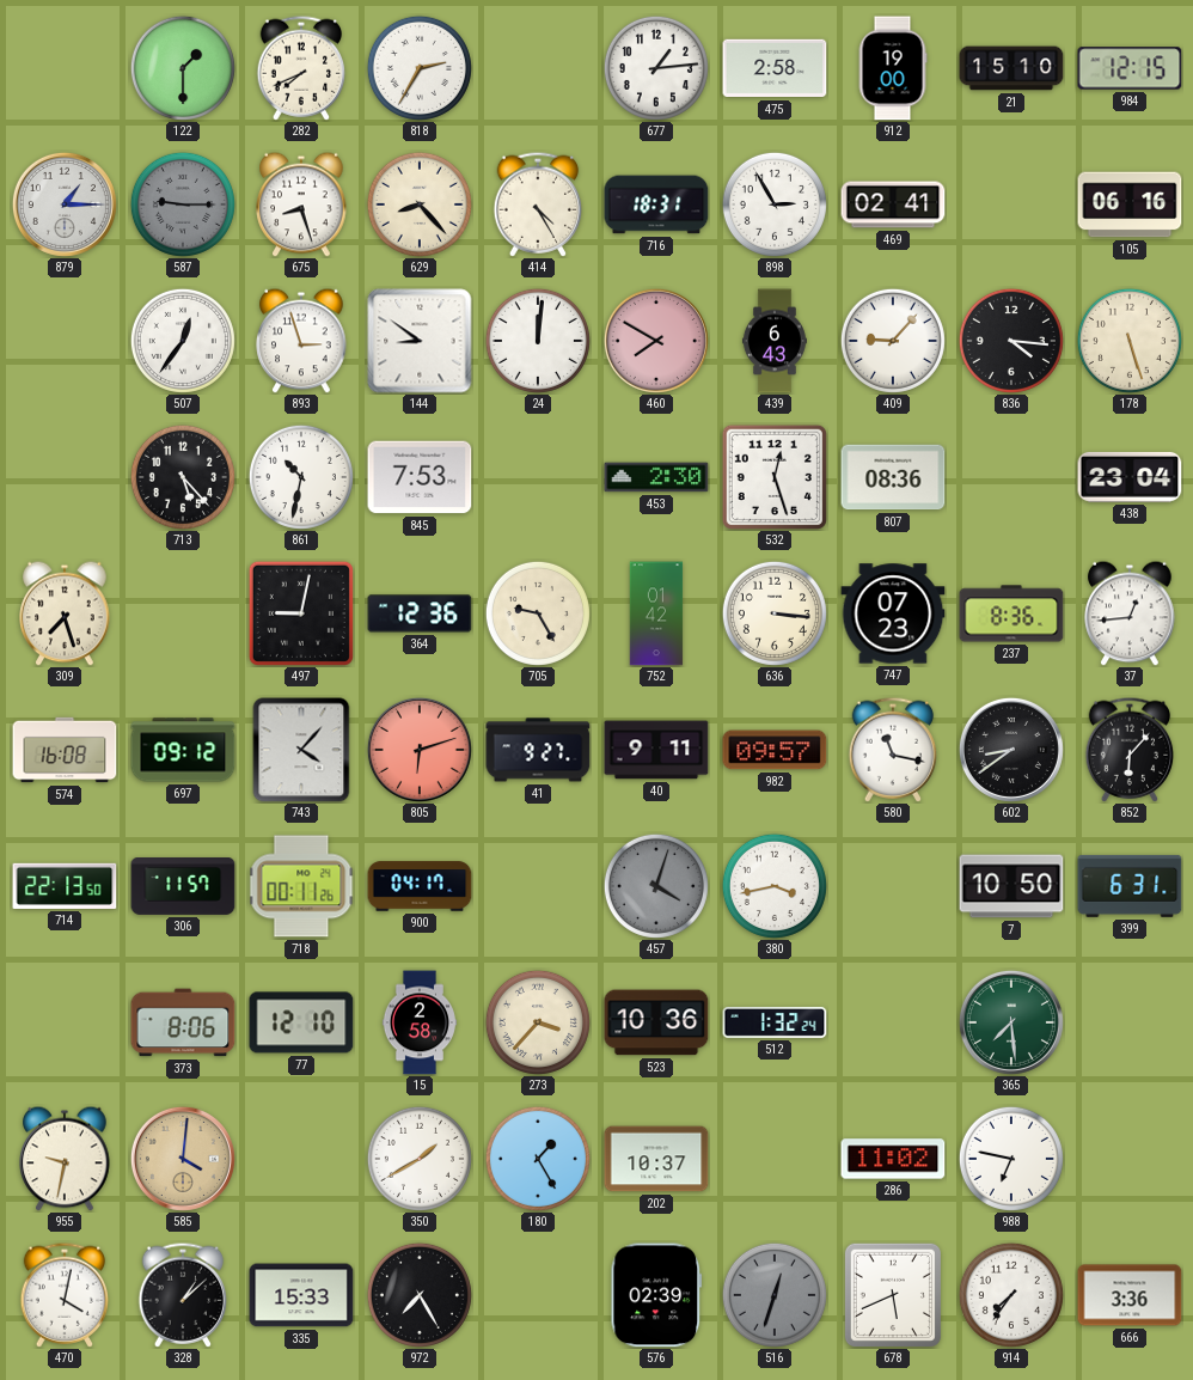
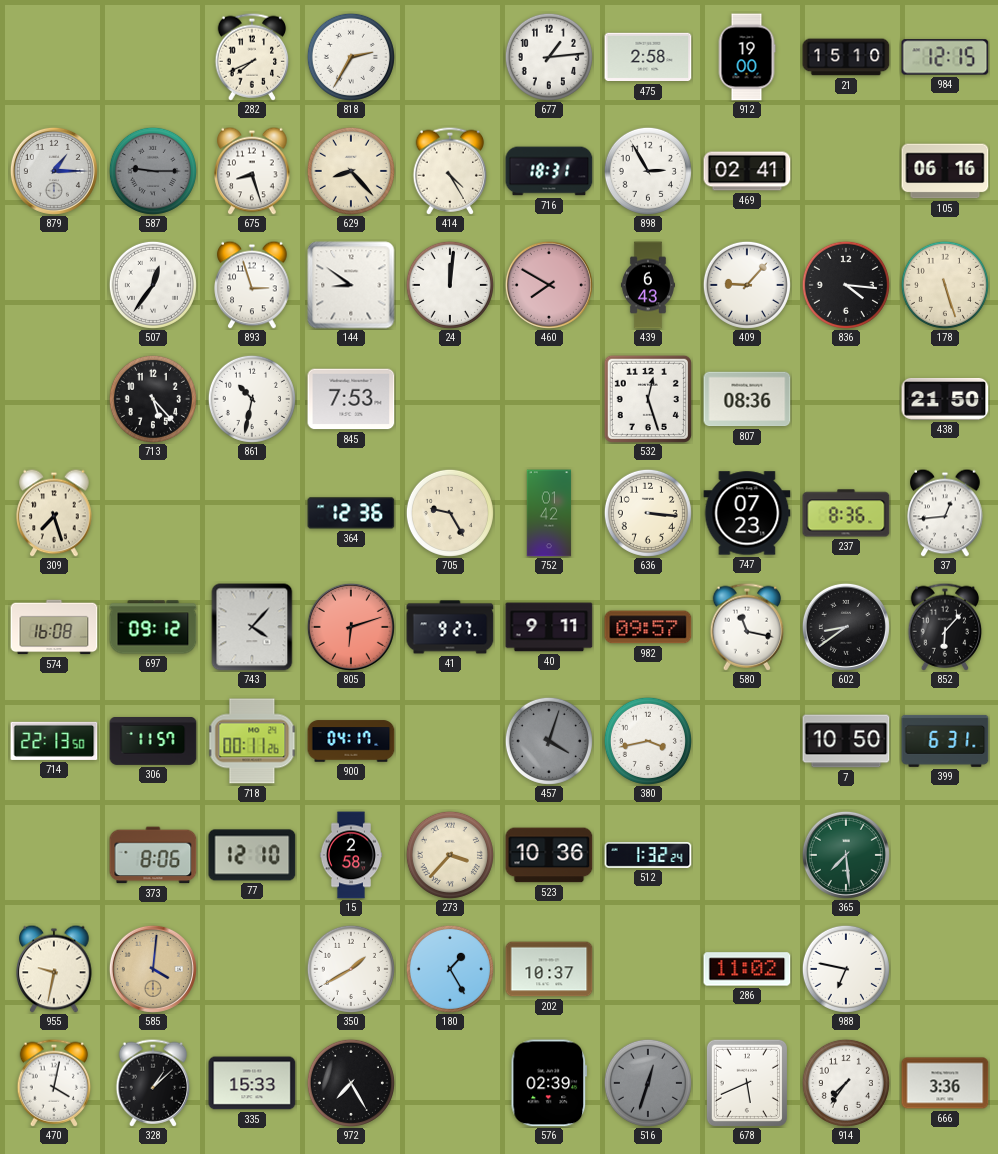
122: 1:30 -> none (183, 68)
453: 2:30 -> none (656, 477)
438: 23:04 -> 21:50 (945, 399)
497: 9:02 -> none (301, 613)
